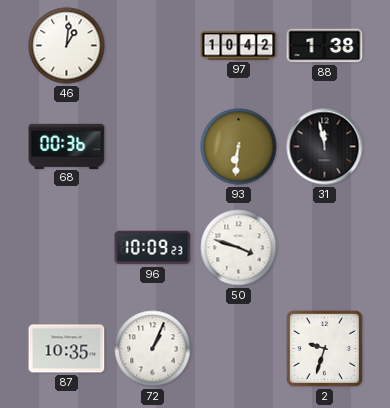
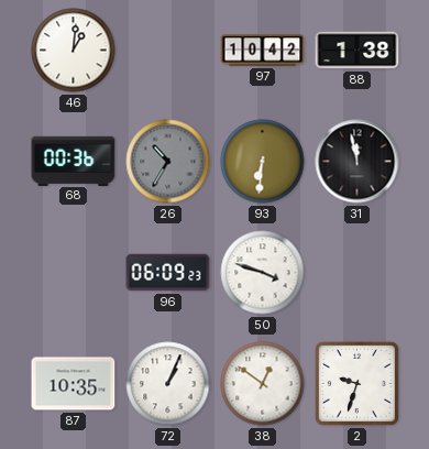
26: none -> 10:35 (168, 162)
96: 10:09 -> 06:09 (168, 273)
38: none -> 12:51 (263, 384)
